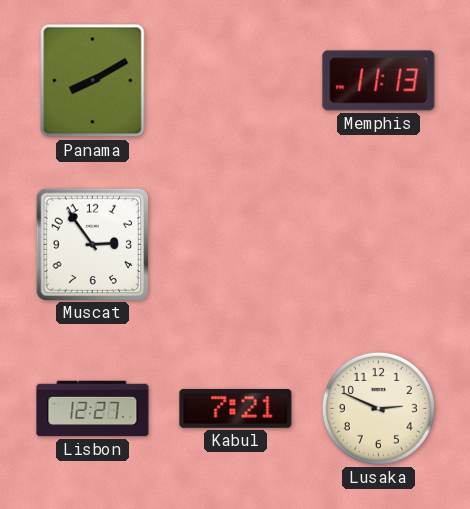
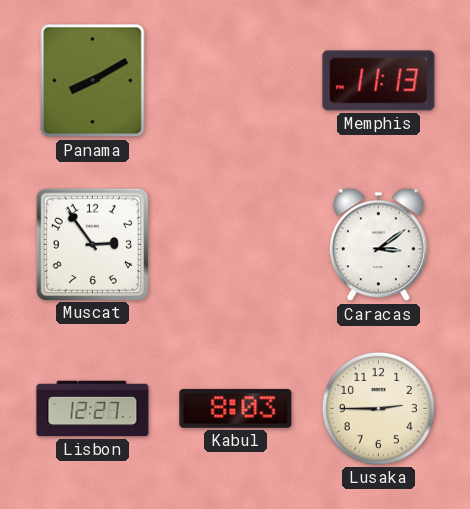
Caracas: none -> 3:09 (378, 245)
Kabul: 7:21 -> 8:03 (236, 408)
Lusaka: 2:49 -> 2:45 (378, 408)
